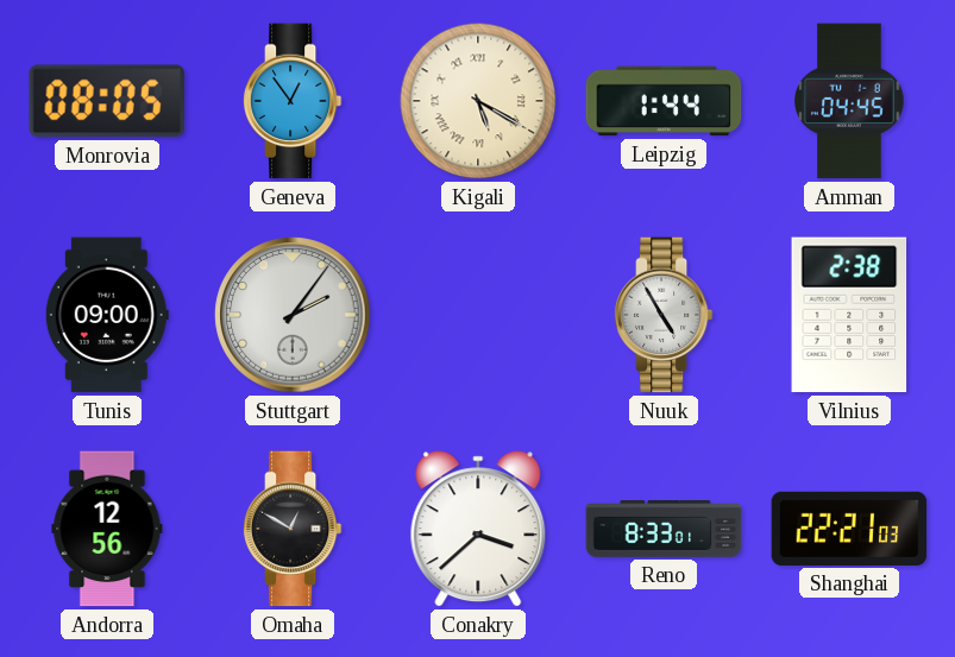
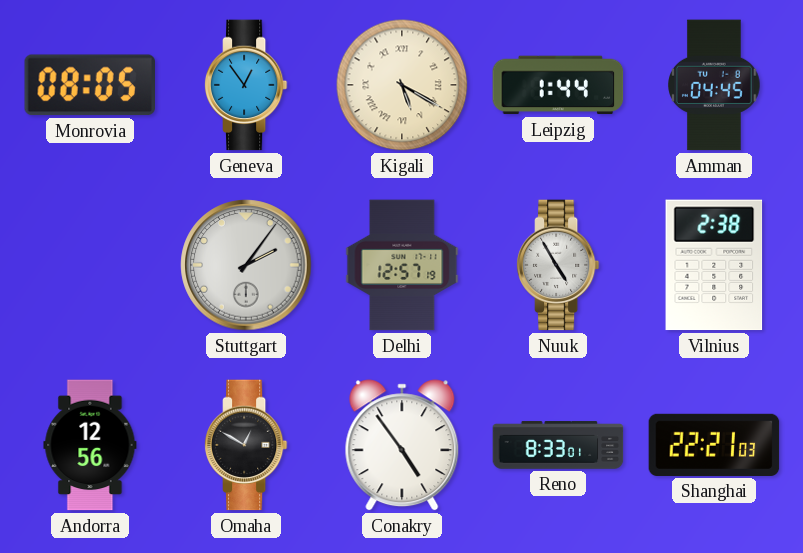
Tunis: 09:00 -> none (107, 315)
Delhi: none -> 12:57 (402, 265)
Conakry: 3:38 -> 4:54 (402, 445)
